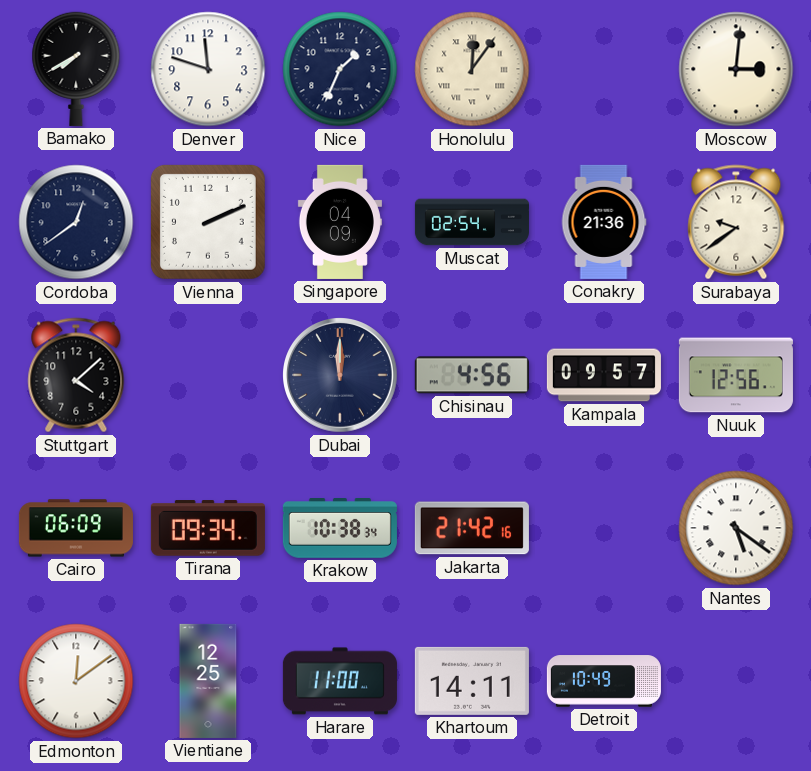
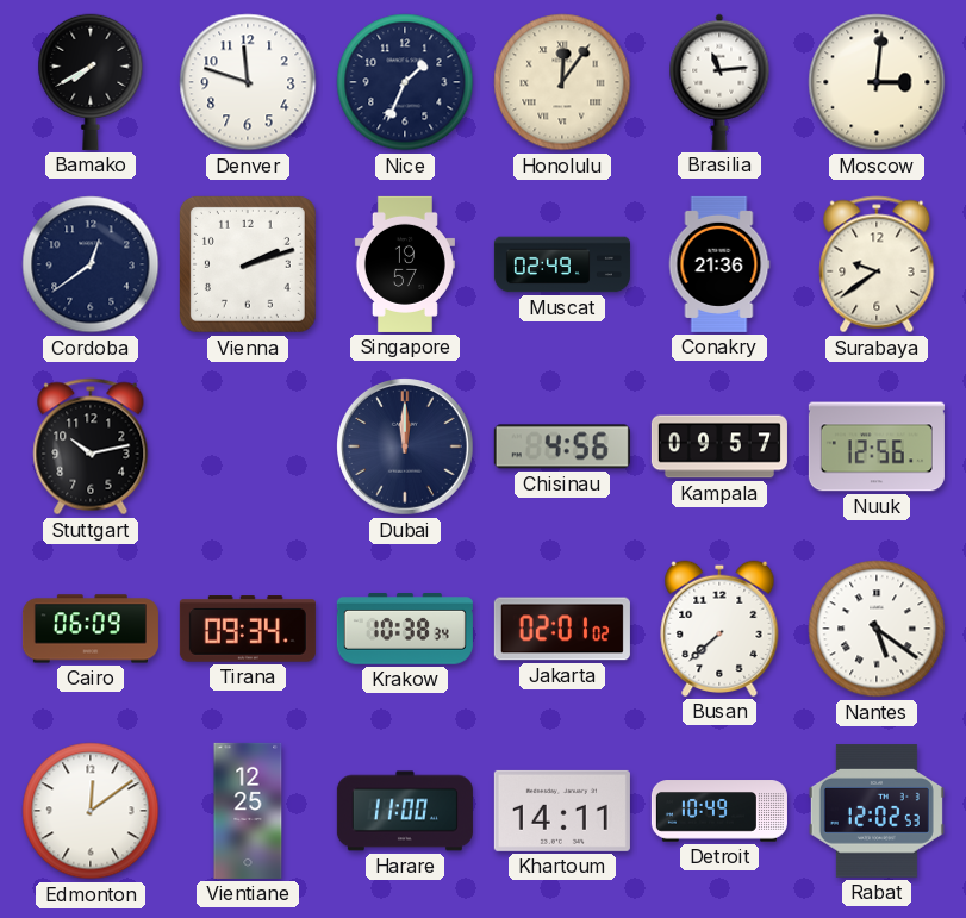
Brasilia: none -> 11:14 (719, 82)
Vienna: 2:11 -> 2:12 (248, 264)
Singapore: 04:09 -> 19:57 (405, 264)
Muscat: 02:54 -> 02:49 (562, 264)
Stuttgart: 4:08 -> 10:13 (91, 446)
Jakarta: 21:42 -> 02:01 (562, 629)
Busan: none -> 7:38 (719, 629)
Rabat: none -> 12:02 (877, 811)
